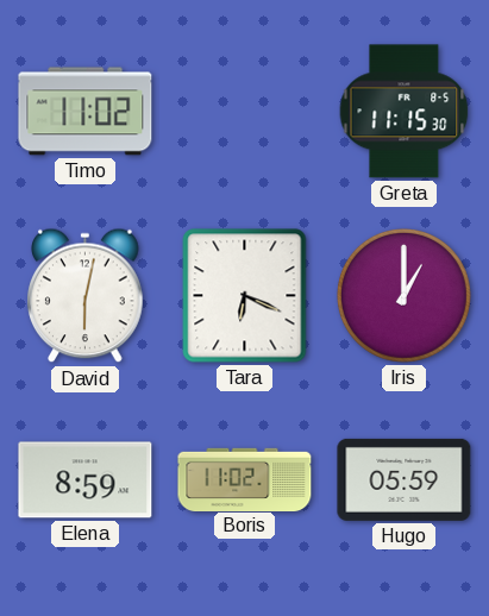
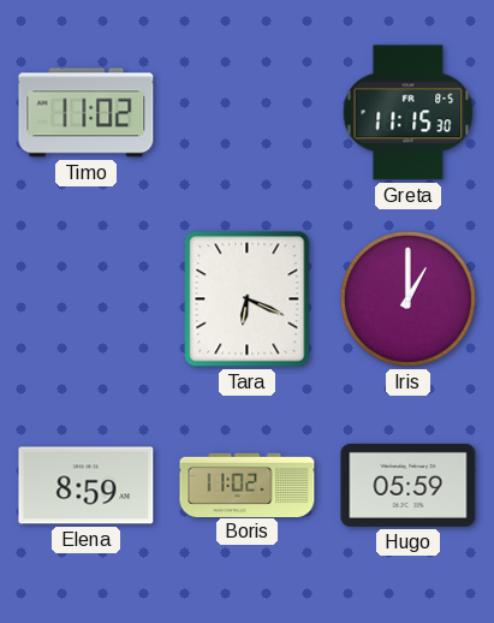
David: 6:02 -> none (86, 296)
